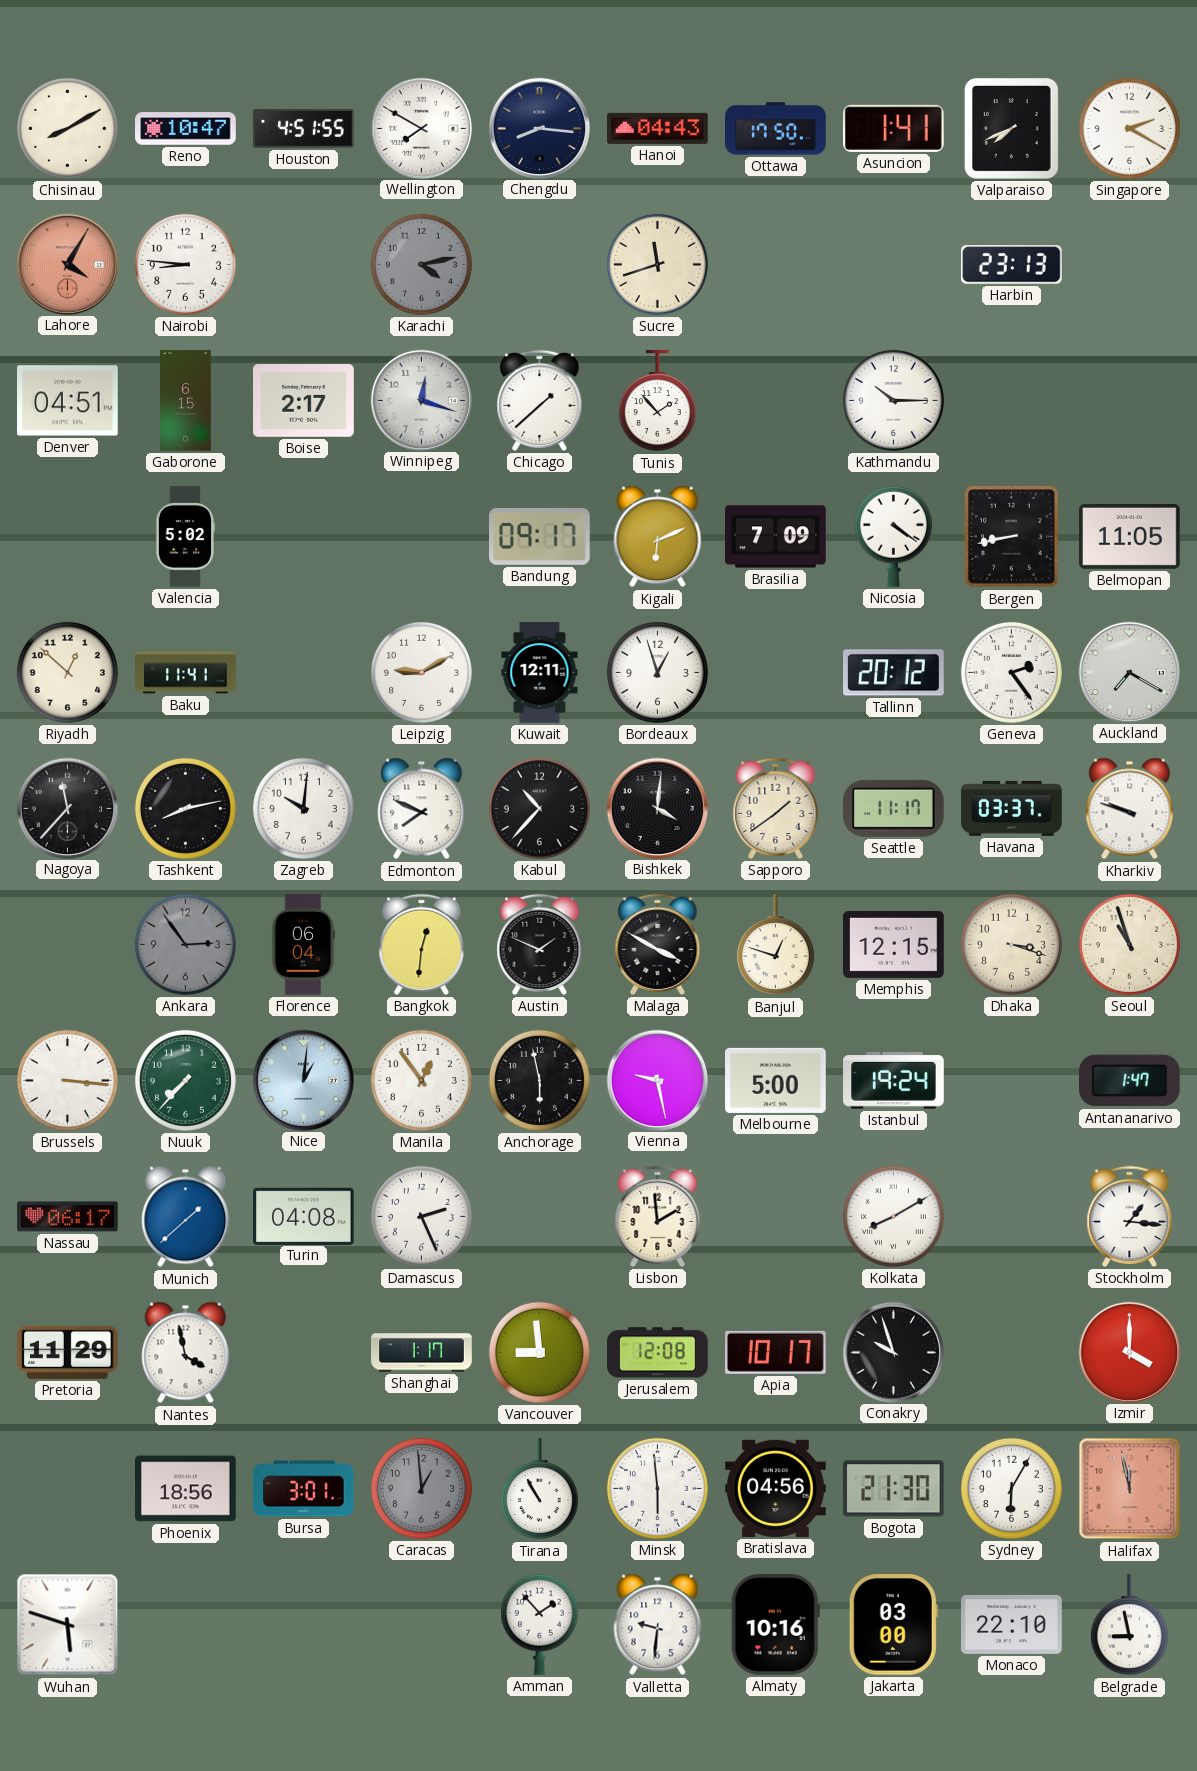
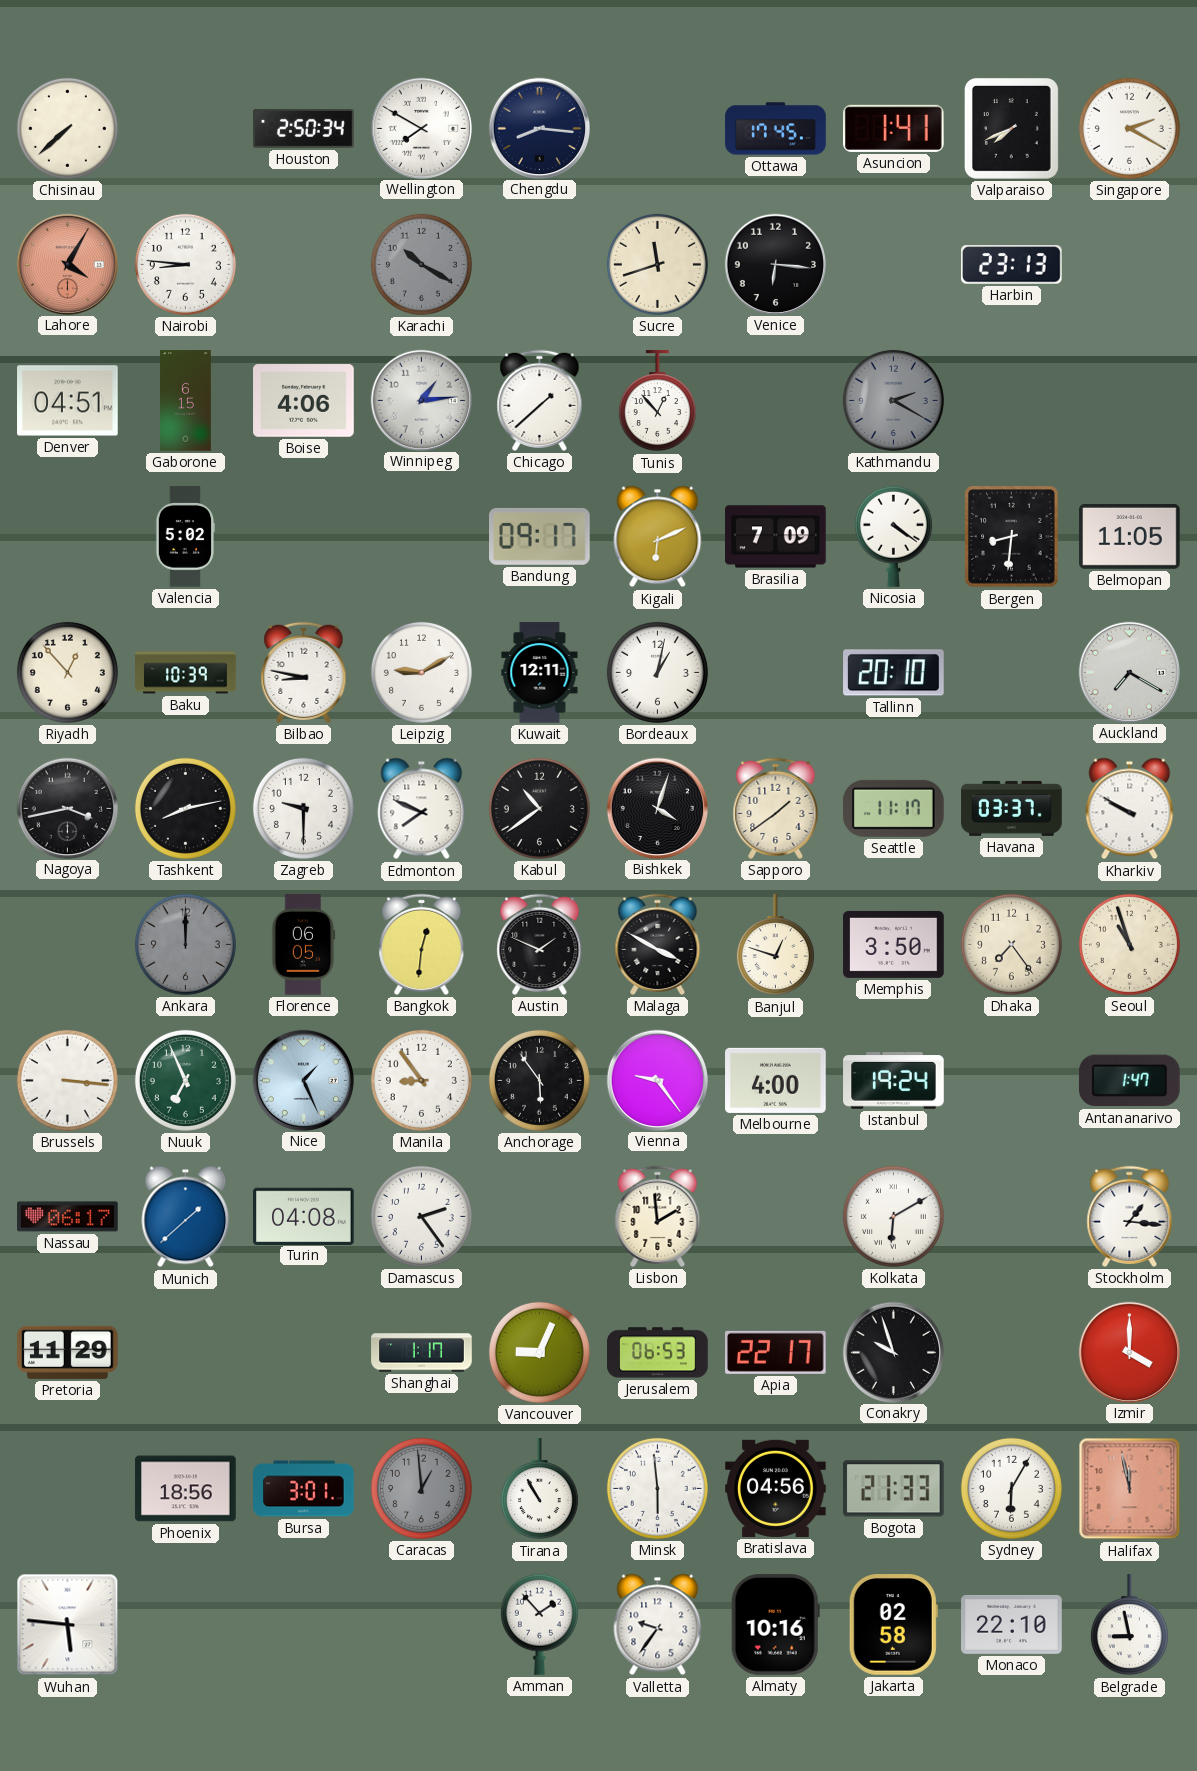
Chisinau: 8:10 -> 7:38 (67, 128)
Reno: 10:47 -> none (186, 129)
Houston: 4:51 -> 2:50 (304, 129)
Hanoi: 04:43 -> none (658, 128)
Ottawa: 17:50 -> 17:45 (776, 129)
Karachi: 4:13 -> 10:20 (421, 264)
Venice: none -> 6:16 (775, 264)
Boise: 2:17 -> 4:06 (304, 401)
Winnipeg: 12:18 -> 1:14 (421, 400)
Tunis: 1:53 -> 12:53 (657, 401)
Kathmandu: 10:15 -> 2:20 (893, 400)
Kathmandu dial: white -> grey (893, 400)
Bergen: 8:43 -> 8:31 (1012, 537)
Riyadh: 12:52 -> 12:53 (67, 672)
Baku: 11:41 -> 10:39 (186, 673)
Bilbao: none -> 8:47 (304, 672)
Bordeaux: 12:57 -> 1:02 (657, 672)
Tallinn: 20:12 -> 20:10 (894, 673)
Geneva: 2:24 -> none (1011, 672)
Nagoya: 11:37 -> 3:43 (67, 808)
Zagreb: 10:01 -> 9:30 (303, 808)
Kabul: 10:37 -> 10:39 (539, 808)
Bishkek: 4:01 -> 4:03 (657, 808)
Kharkiv: 9:48 -> 9:50 (1130, 809)
Ankara: 2:54 -> 12:00 (185, 944)
Florence: 06:04 -> 06:05 (304, 945)
Memphis: 12:15 -> 3:50 (894, 944)
Dhaka: 3:18 -> 7:24 (1011, 944)
Nuuk: 7:37 -> 6:56 (185, 1080)
Nice: 1:01 -> 1:26 (303, 1080)
Manila: 12:54 -> 8:54 (421, 1080)
Anchorage: 5:58 -> 5:54 (539, 1080)
Vienna: 9:28 -> 9:24 (657, 1080)
Melbourne: 5:00 -> 4:00 (776, 1080)
Damascus: 2:26 -> 2:24 (421, 1216)
Kolkata: 8:10 -> 6:10 (893, 1216)
Nantes: 3:58 -> none (186, 1353)
Vancouver: 8:59 -> 9:04 (539, 1352)
Jerusalem: 12:08 -> 06:53 (658, 1353)
Apia: 10:17 -> 22:17 (776, 1352)
Bogota: 21:30 -> 21:33 (893, 1489)
Wuhan: 5:48 -> 5:46 (68, 1625)
Valletta: 9:31 -> 9:36 (658, 1625)
Jakarta: 03:00 -> 02:58 (893, 1625)
